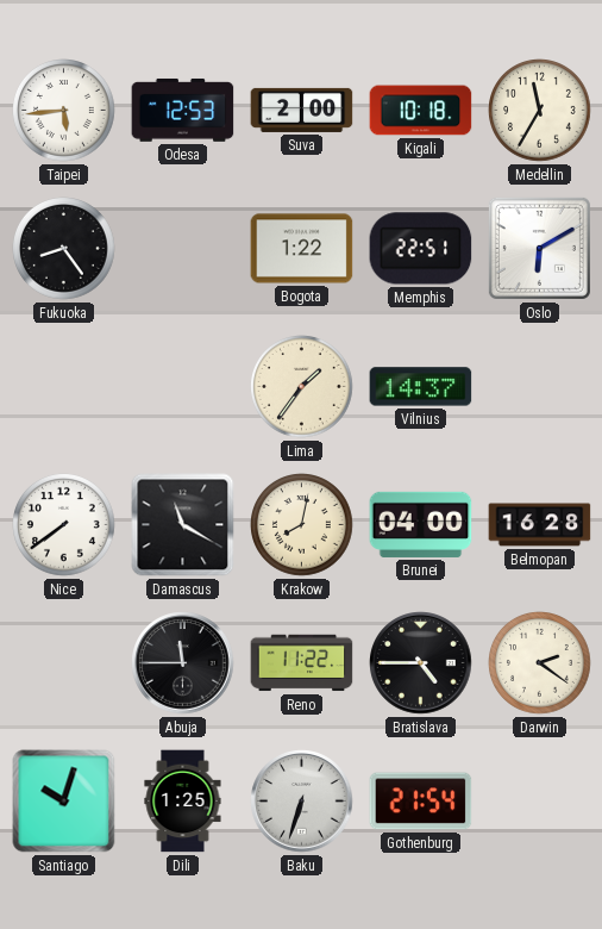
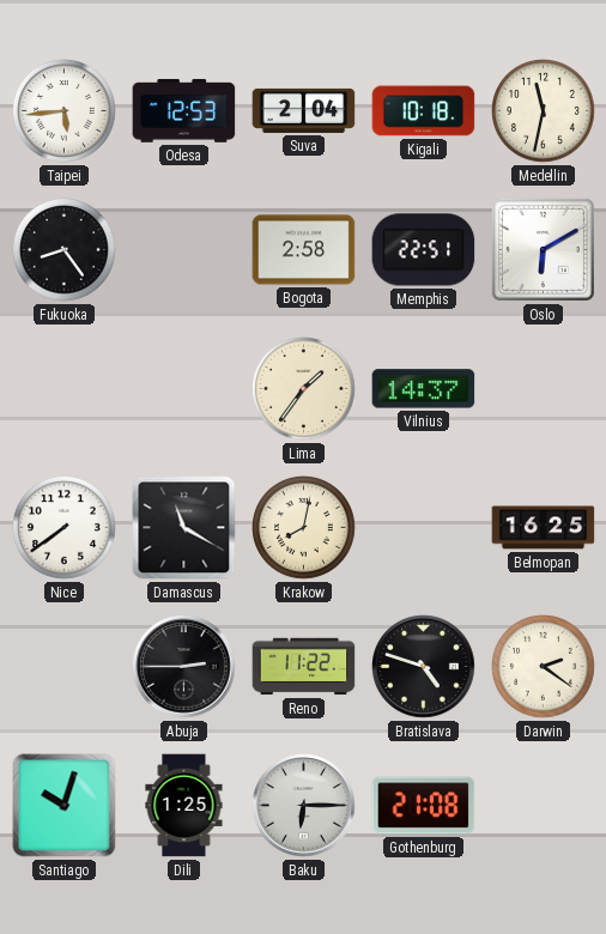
Suva: 2:00 -> 2:04 (304, 110)
Medellin: 11:35 -> 11:32 (544, 111)
Bogota: 1:22 -> 2:58 (304, 250)
Brunei: 04:00 -> none (421, 524)
Belmopan: 16:28 -> 16:25 (544, 528)
Abuja: 11:45 -> 2:45 (184, 667)
Bratislava: 4:45 -> 4:48 (424, 667)
Baku: 6:33 -> 6:15 (304, 806)
Gothenburg: 21:54 -> 21:08 (424, 806)
